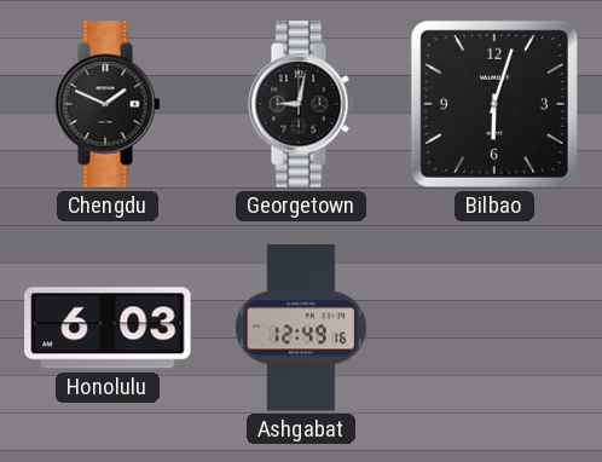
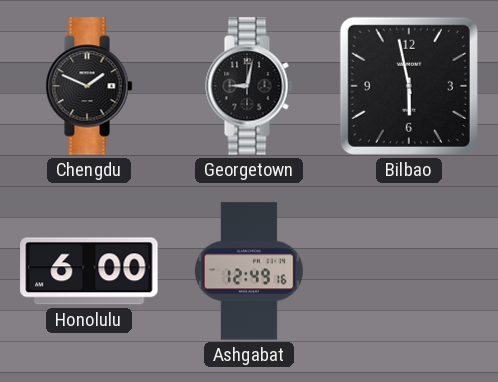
Bilbao: 6:03 -> 5:58 (409, 86)
Honolulu: 6:03 -> 6:00 (89, 271)
